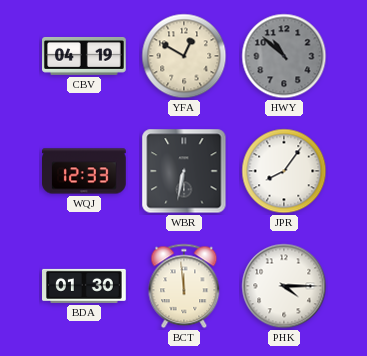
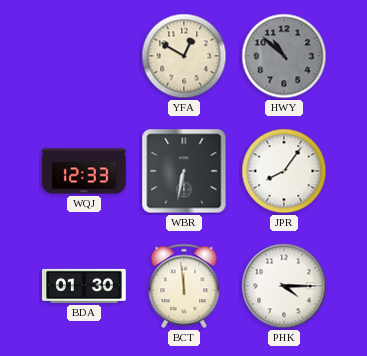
CBV: 04:19 -> none (84, 56)
